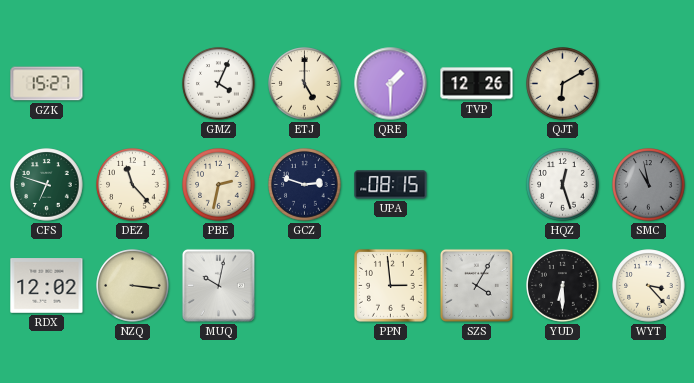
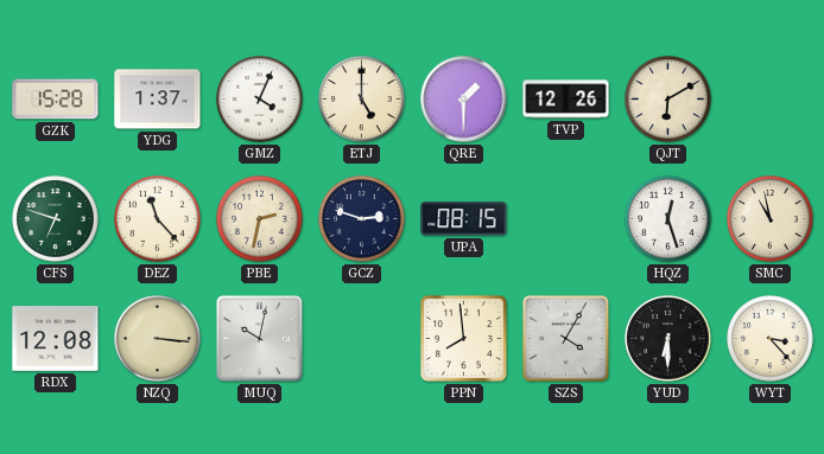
GZK: 15:27 -> 15:28 (56, 100)
YDG: none -> 1:37 (158, 100)
SMC dial: grey -> cream (771, 219)
RDX: 12:02 -> 12:08 (56, 339)
PPN: 2:59 -> 7:59 (463, 338)
